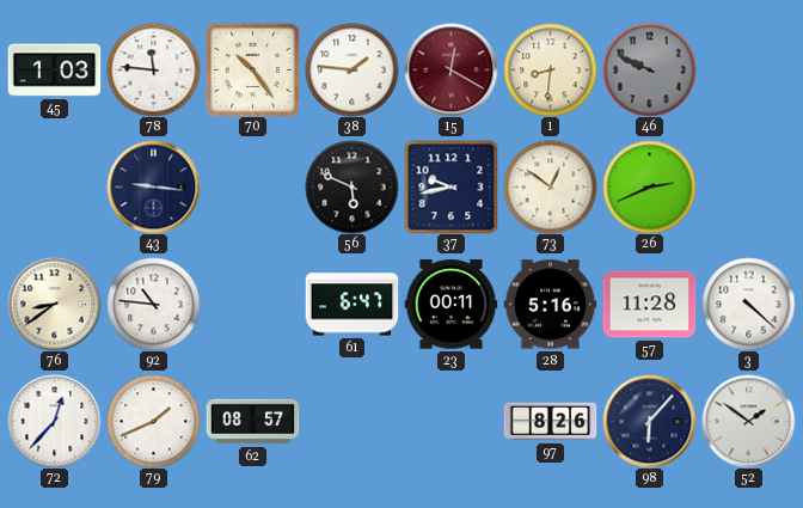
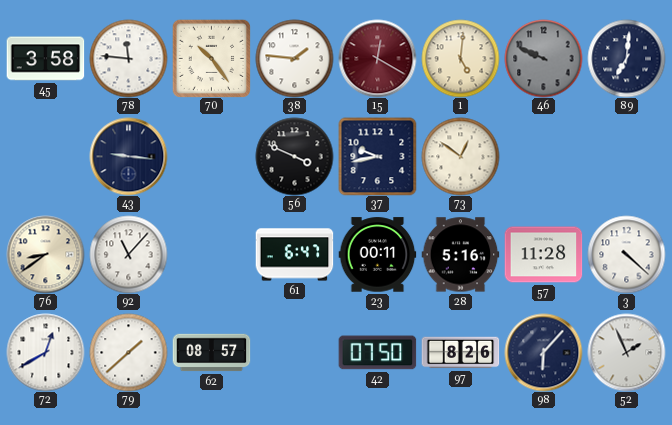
45: 1:03 -> 3:58 (45, 59)
1: 8:31 -> 5:01 (460, 58)
89: none -> 7:01 (626, 58)
56: 5:49 -> 3:49 (294, 156)
26: 2:41 -> none (649, 186)
92: 10:46 -> 11:07 (128, 254)
72: 12:37 -> 12:40 (45, 352)
79: 1:41 -> 1:38 (128, 352)
42: none -> 07:50 (377, 353)
52: 1:51 -> 1:56 (626, 352)
